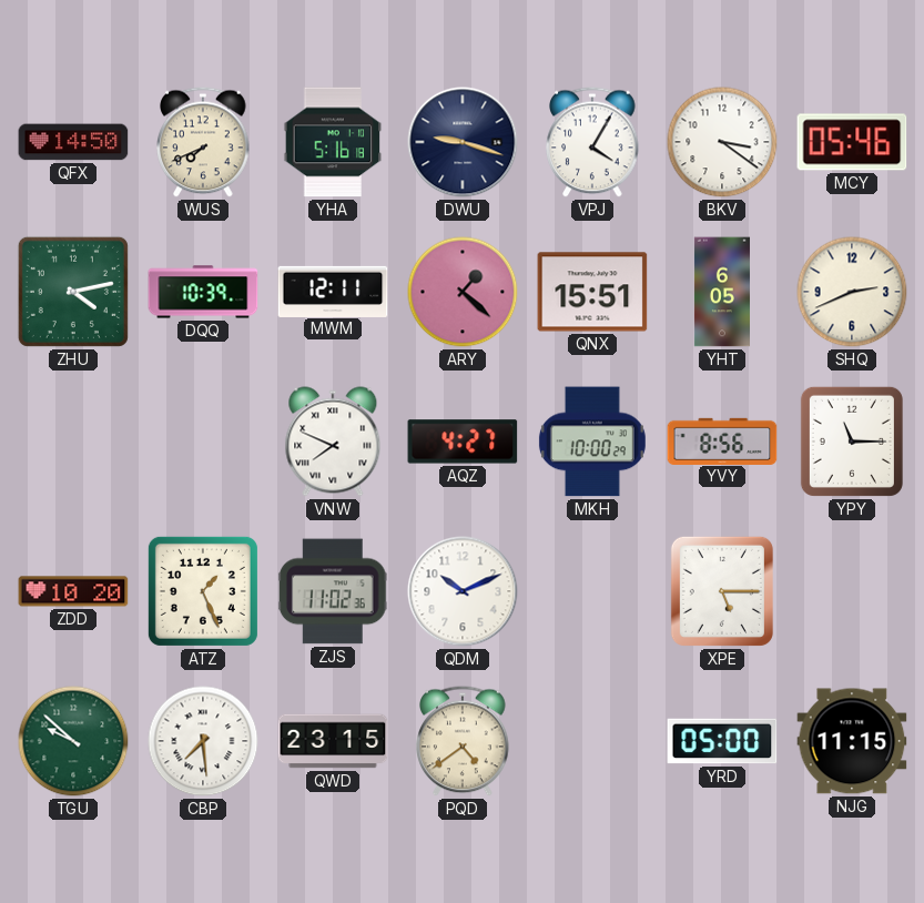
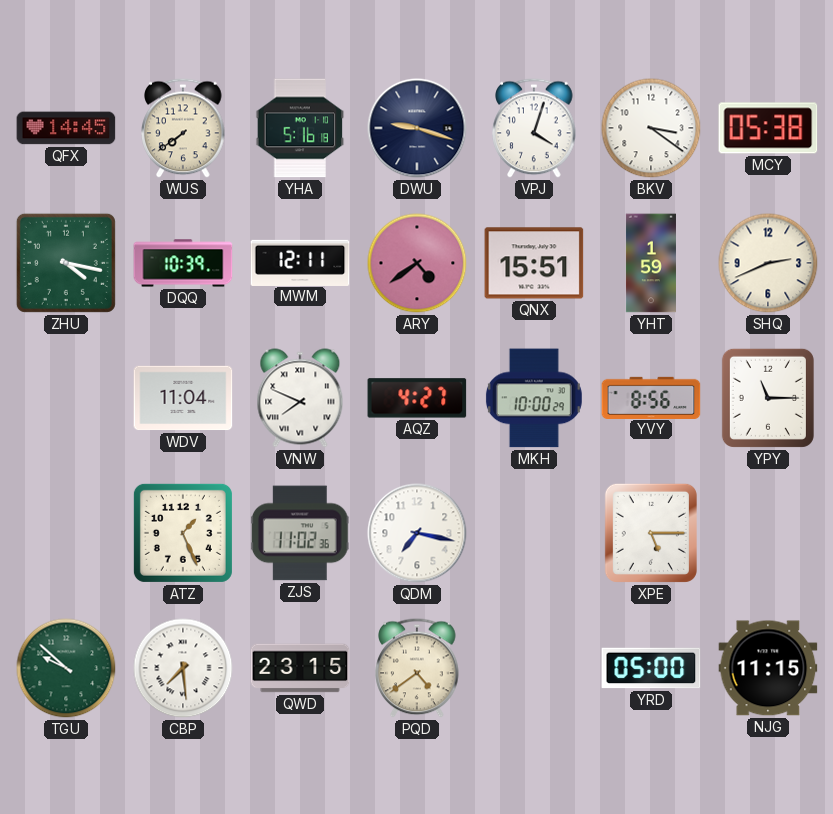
QFX: 14:50 -> 14:45 (66, 128)
WUS: 7:41 -> 7:39 (183, 128)
VPJ: 4:05 -> 4:03 (534, 128)
MCY: 05:46 -> 05:38 (768, 128)
ZHU: 4:13 -> 4:17 (66, 263)
ARY: 1:22 -> 4:39 (417, 263)
YHT: 6:05 -> 1:59 (651, 263)
WDV: none -> 11:04 (183, 398)
ZDD: 10:20 -> none (73, 591)
QDM: 10:11 -> 7:17 (417, 533)
